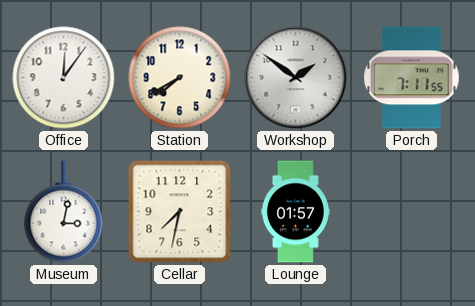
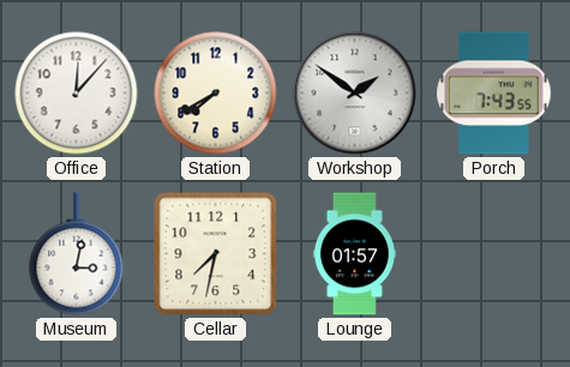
Office: 12:06 -> 12:07 (77, 94)
Porch: 7:11 -> 7:43 (494, 94)
